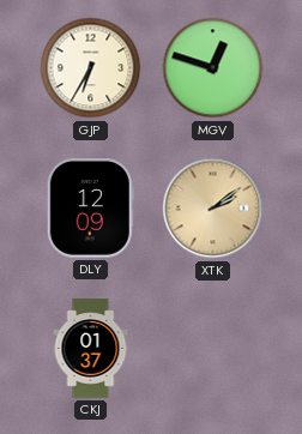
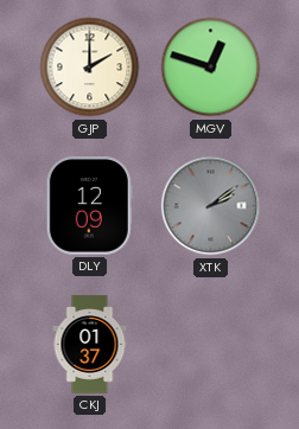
GJP: 6:35 -> 2:00 (90, 68)
XTK dial: champagne -> grey (211, 206)
